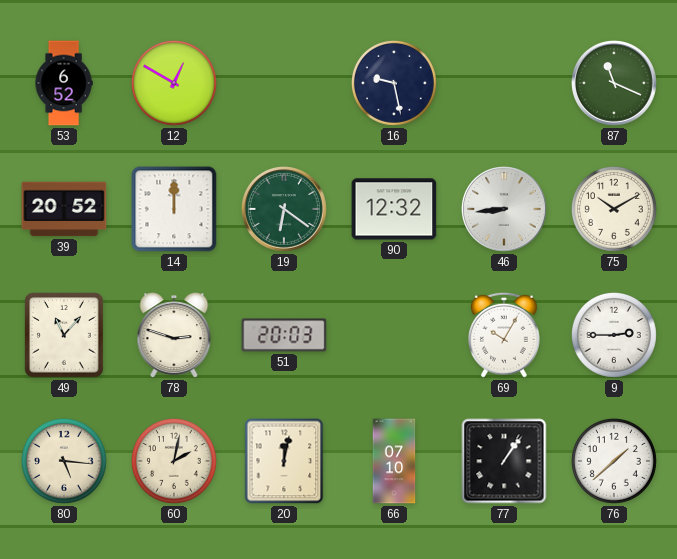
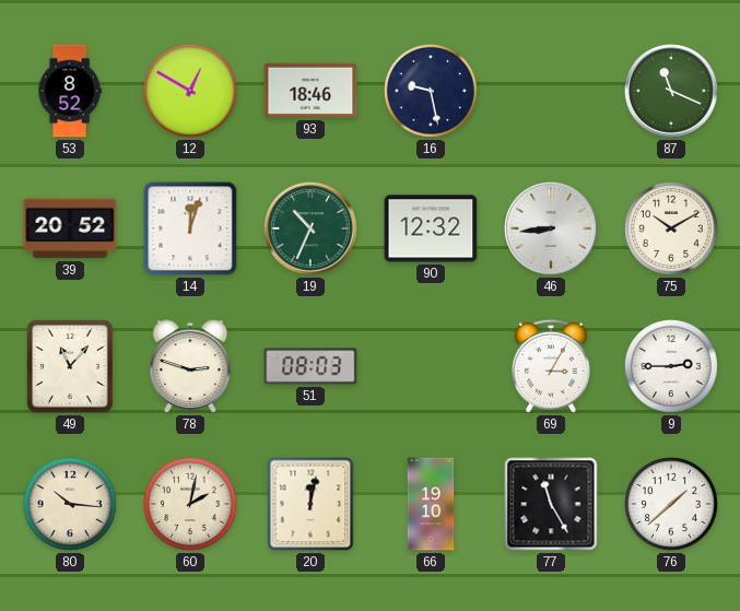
53: 6:52 -> 8:52 (70, 91)
93: none -> 18:46 (310, 91)
14: 12:00 -> 12:03 (190, 228)
19: 6:21 -> 10:34 (312, 230)
51: 20:03 -> 08:03 (310, 366)
69: 10:05 -> 3:05 (551, 366)
80: 5:16 -> 10:16 (70, 504)
66: 07:10 -> 19:10 (431, 504)
77: 1:06 -> 11:25 (551, 504)
